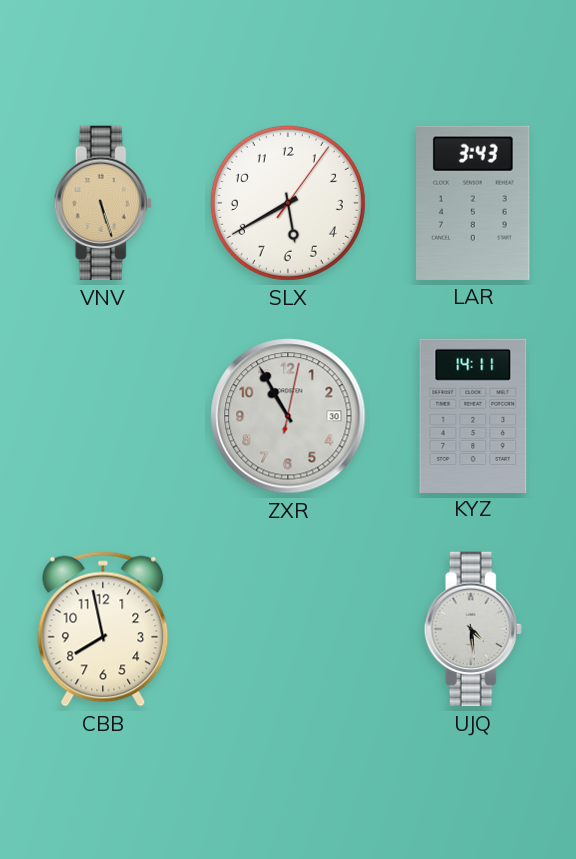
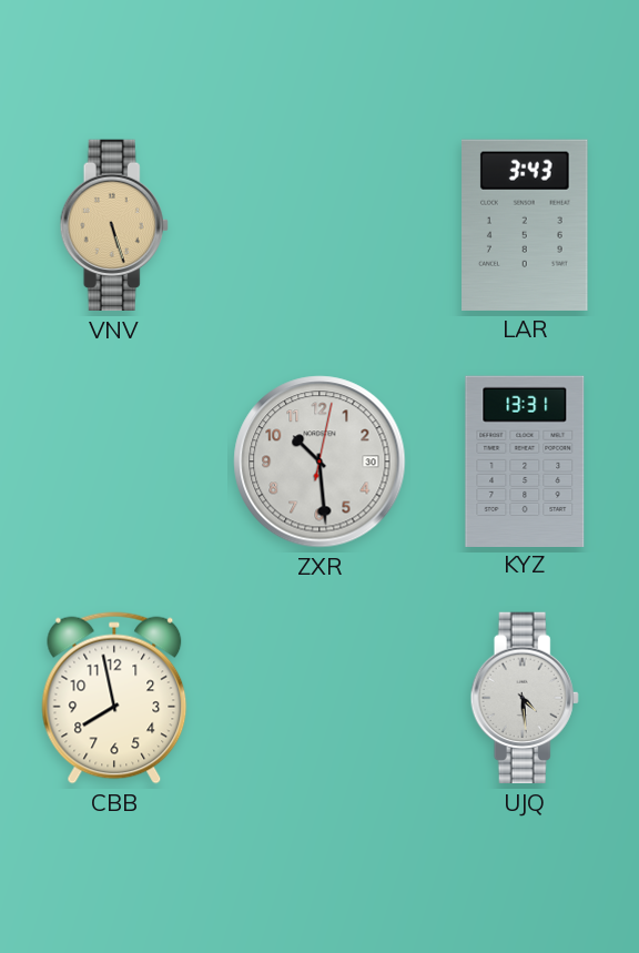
SLX: 5:40 -> none (288, 203)
ZXR: 10:55 -> 10:29 (319, 462)
KYZ: 14:11 -> 13:31 (525, 460)
